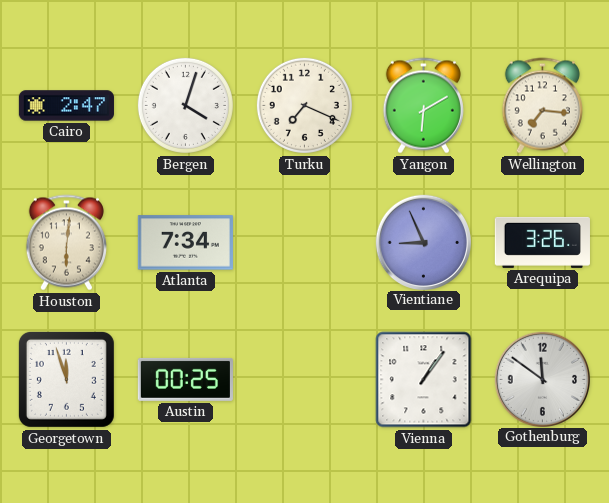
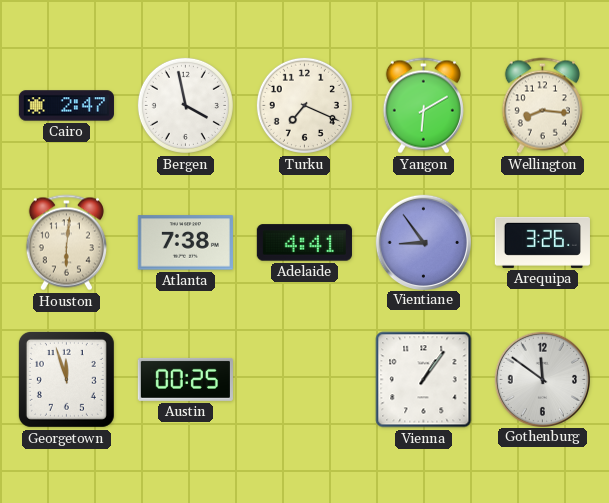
Bergen: 4:03 -> 3:58 (185, 105)
Wellington: 7:16 -> 8:16 (542, 106)
Atlanta: 7:34 -> 7:38 (185, 243)
Adelaide: none -> 4:41 (304, 243)
Vientiane: 8:56 -> 8:54 (423, 242)
